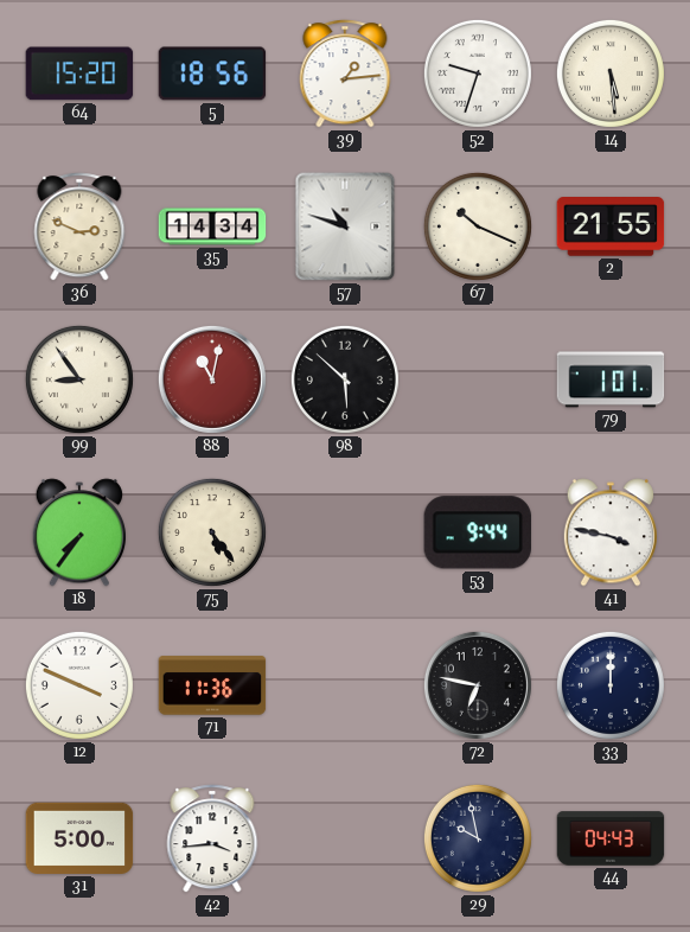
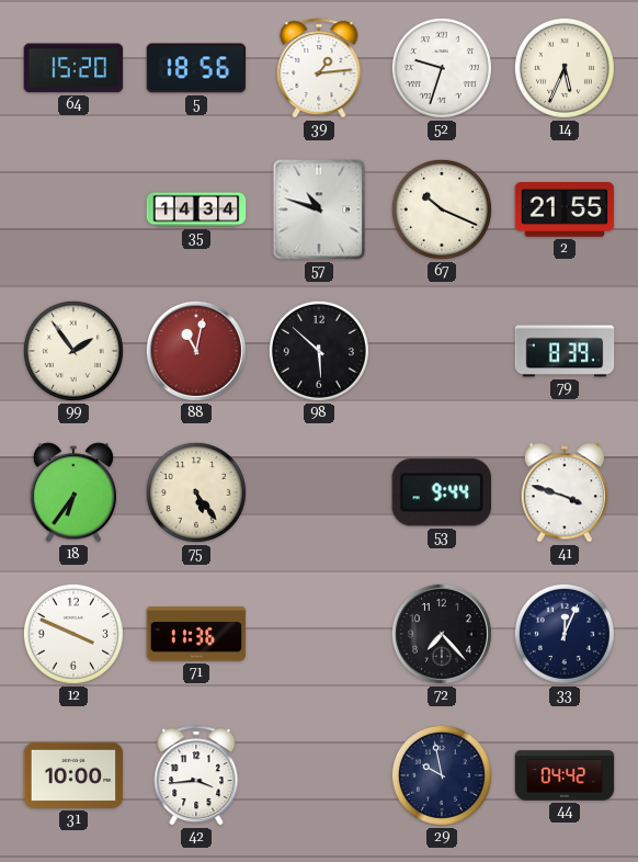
14: 5:29 -> 5:34 (565, 68)
36: 2:49 -> none (79, 226)
99: 8:54 -> 1:54 (73, 351)
79: 1:01 -> 8:39 (565, 351)
18: 7:36 -> 6:36 (72, 492)
41: 3:47 -> 3:48 (563, 492)
72: 6:47 -> 7:23 (442, 634)
33: 12:00 -> 12:04 (565, 634)
31: 5:00 -> 10:00 (73, 775)
44: 04:43 -> 04:42 (565, 775)
